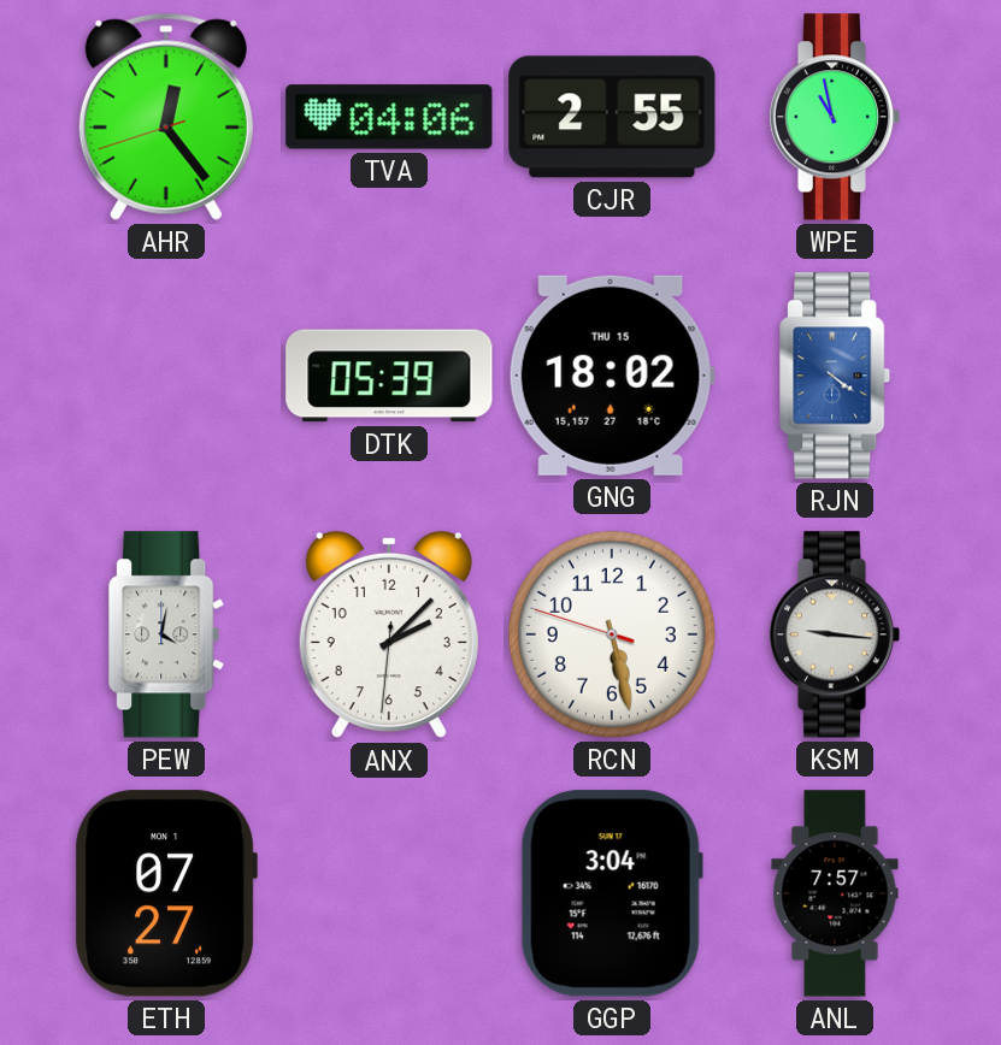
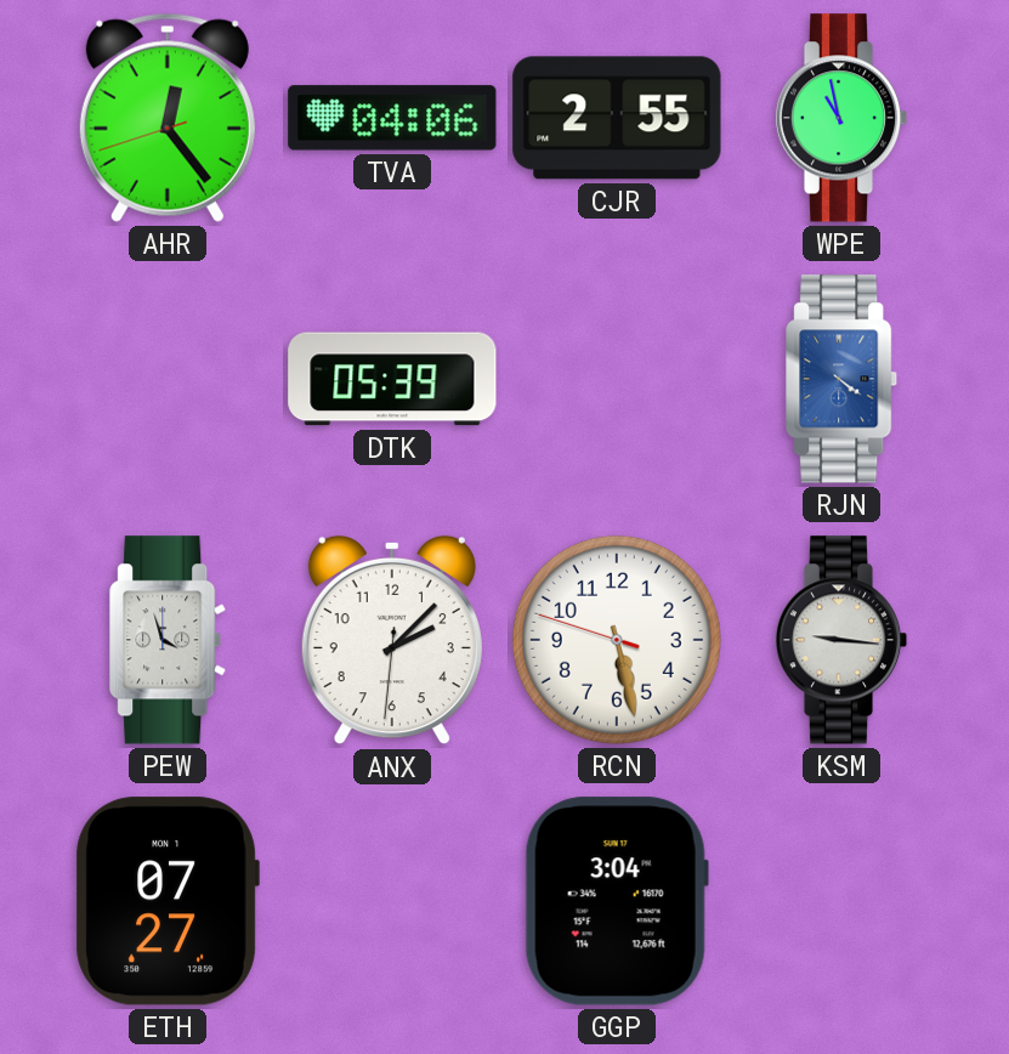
GNG: 18:02 -> none (612, 376)
PEW: 4:02 -> 3:57 (169, 640)
ANL: 7:57 -> none (835, 893)
